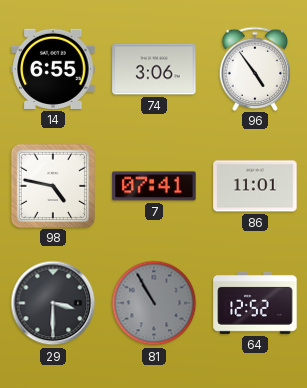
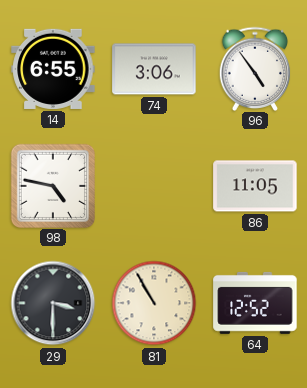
7: 07:41 -> none (154, 186)
86: 11:01 -> 11:05 (255, 186)
81 dial: grey -> cream (154, 303)
